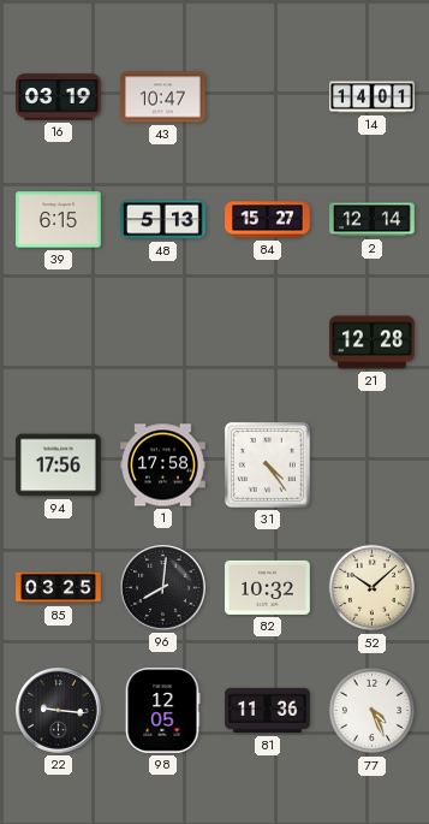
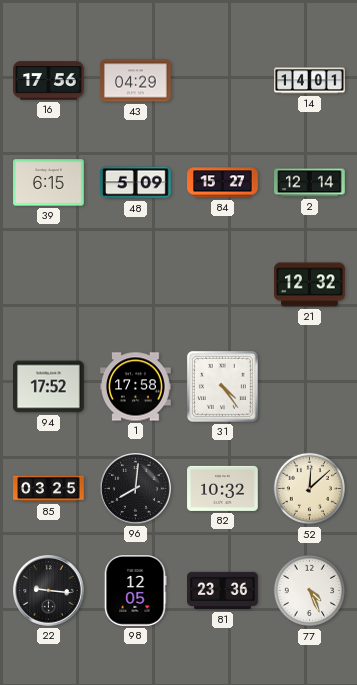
16: 03:19 -> 17:56 (49, 81)
43: 10:47 -> 04:29 (136, 81)
48: 5:13 -> 5:09 (136, 183)
21: 12:28 -> 12:32 (310, 285)
94: 17:56 -> 17:52 (49, 387)
52: 10:08 -> 12:08 (310, 489)
81: 11:36 -> 23:36 (223, 591)
